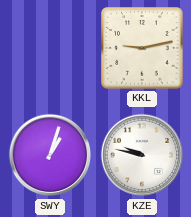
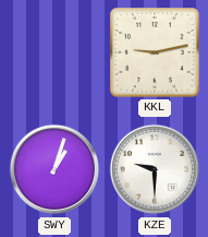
KZE: 9:47 -> 9:30 (155, 169)
